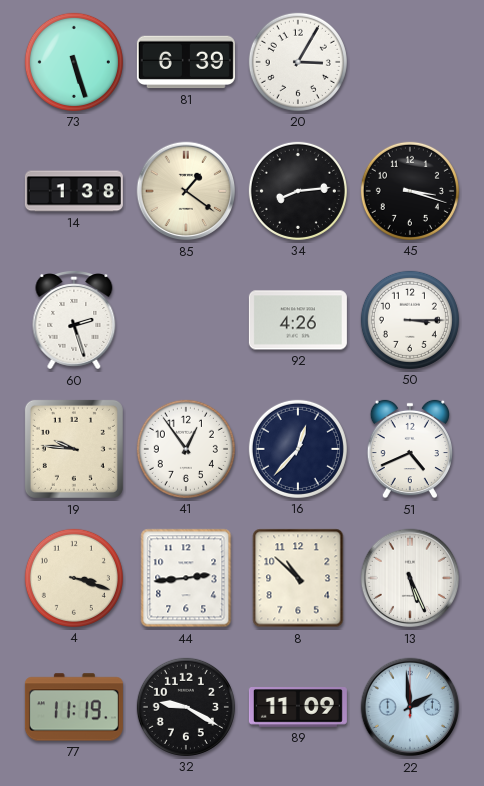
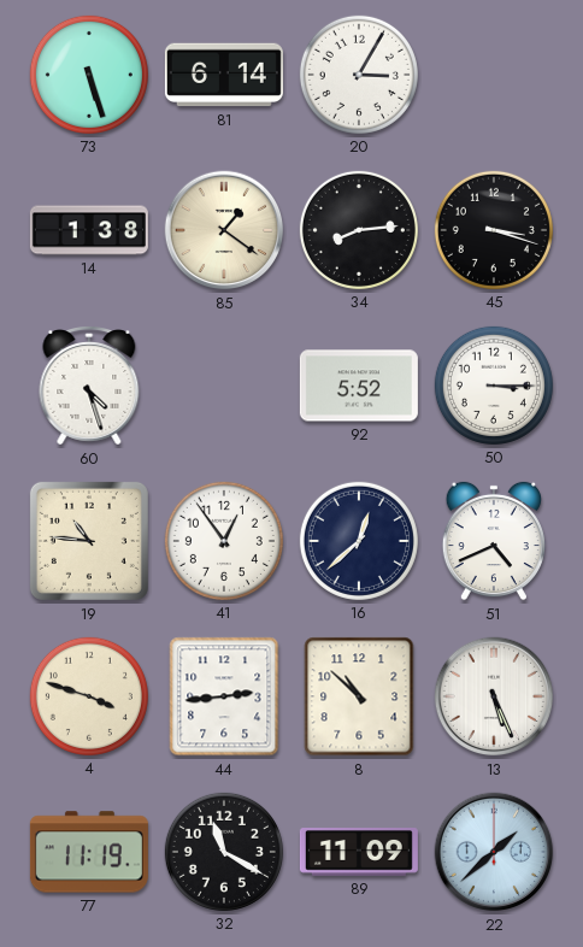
81: 6:39 -> 6:14 (224, 75)
60: 2:27 -> 4:27 (89, 386)
92: 4:26 -> 5:52 (359, 386)
19: 9:46 -> 10:46 (89, 541)
16: 12:37 -> 12:38 (359, 541)
4: 3:18 -> 3:48 (89, 696)
32: 9:20 -> 11:20 (224, 852)
22: 1:59 -> 1:38 (494, 852)
